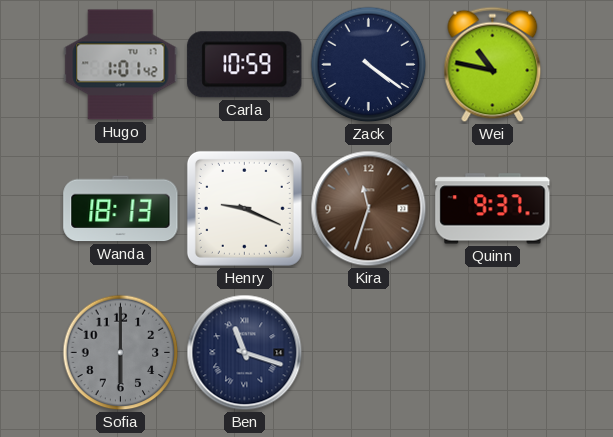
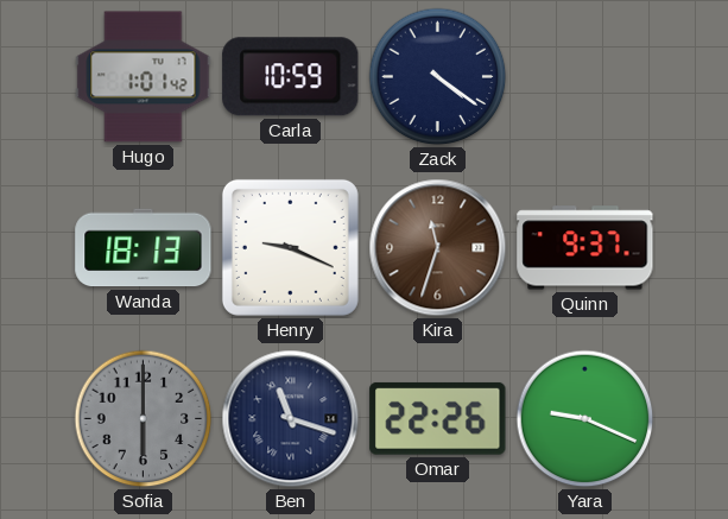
Wei: 10:47 -> none (493, 65)
Omar: none -> 22:26 (438, 418)
Yara: none -> 9:19 (585, 419)
